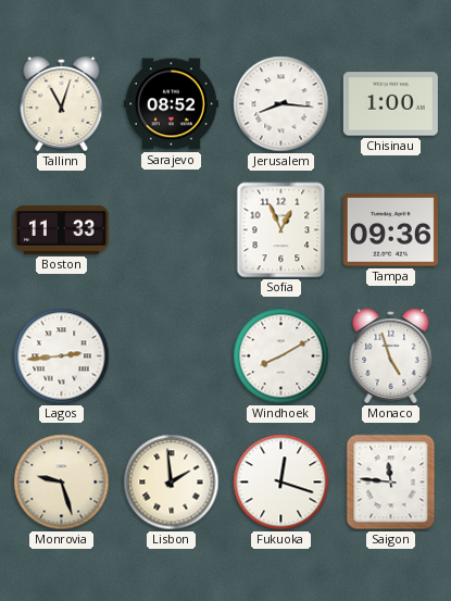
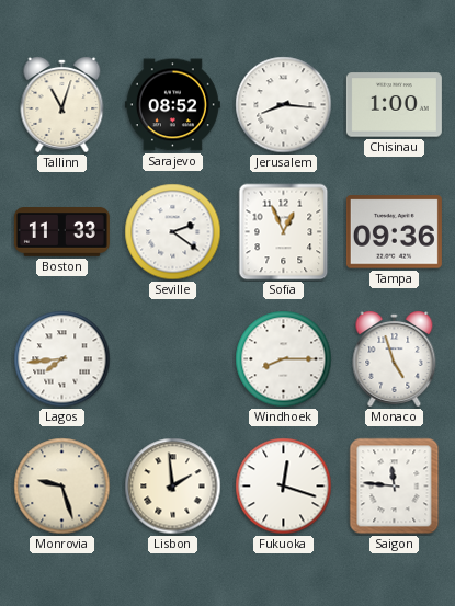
Seville: none -> 2:21 (173, 232)
Lagos: 2:44 -> 7:44 (62, 359)
Windhoek: 8:10 -> 8:15 (284, 359)
